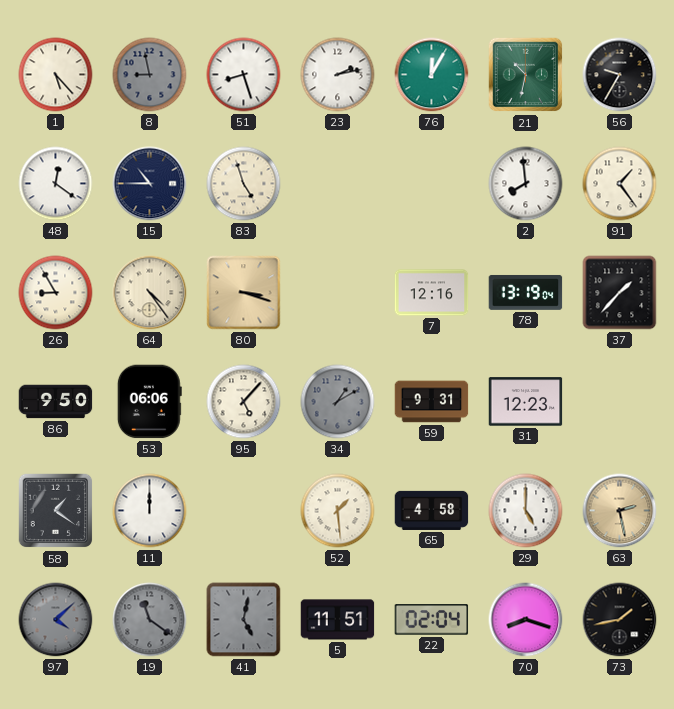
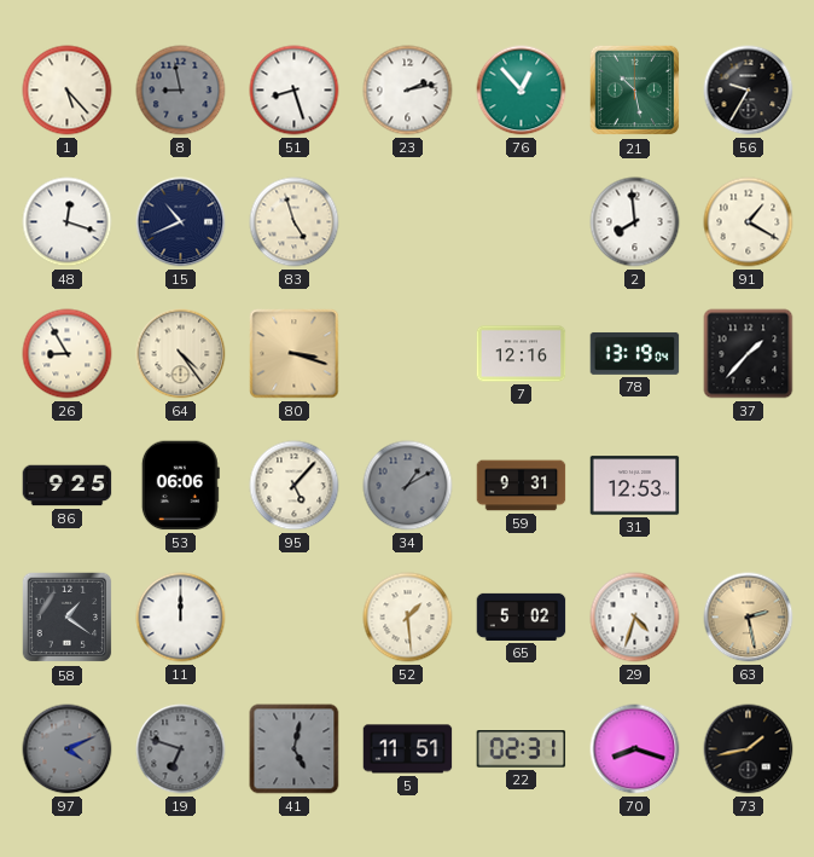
76: 12:05 -> 12:53 (522, 91)
21: 10:32 -> 10:28 (635, 91)
48: 12:21 -> 12:18 (68, 222)
15: 10:45 -> 10:41 (181, 222)
91: 1:24 -> 1:20 (749, 222)
86: 9:50 -> 9:25 (68, 486)
31: 12:23 -> 12:53 (635, 486)
65: 4:58 -> 5:02 (522, 616)
29: 5:00 -> 4:33 (635, 618)
97: 4:08 -> 4:11 (68, 749)
19: 11:21 -> 6:48 (181, 749)
22: 02:04 -> 02:31 (522, 749)
